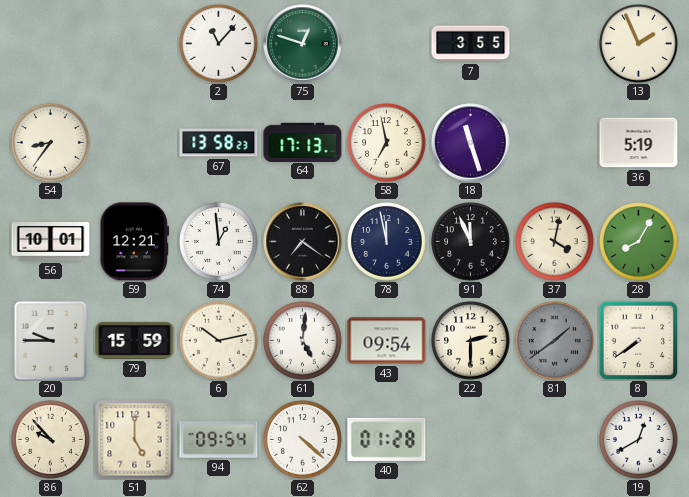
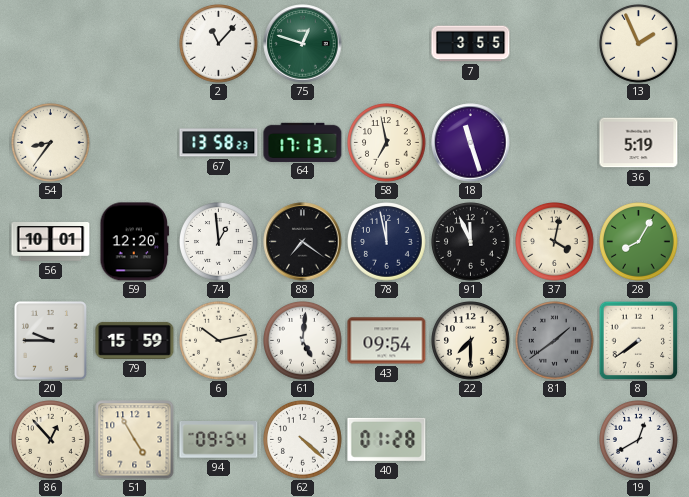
59: 12:21 -> 12:20 (135, 242)
22: 2:30 -> 7:30 (471, 341)
86: 9:53 -> 12:53 (51, 440)
51: 5:00 -> 4:55 (135, 440)
